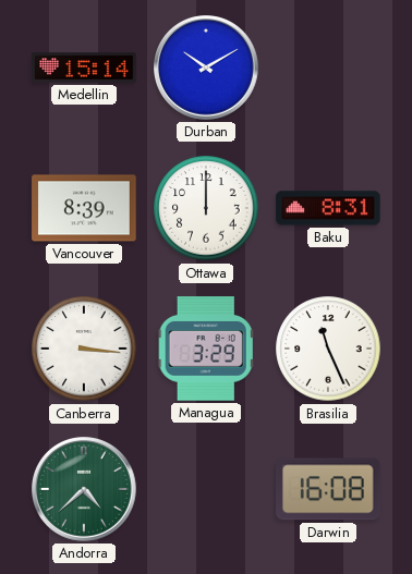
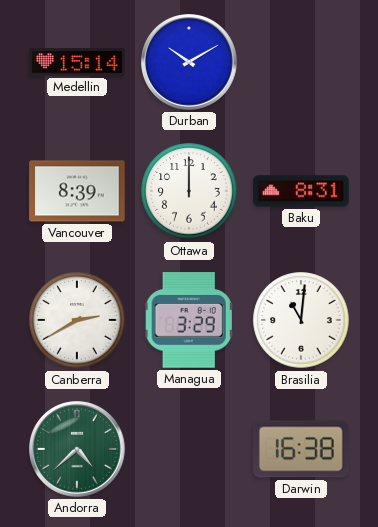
Canberra: 3:16 -> 2:40 (77, 320)
Brasilia: 11:26 -> 11:01 (301, 320)
Darwin: 16:08 -> 16:38 (302, 449)
